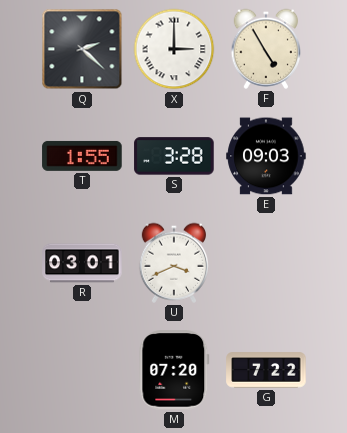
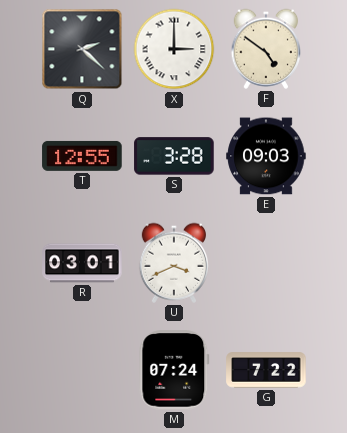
F: 4:55 -> 4:51 (265, 49)
T: 1:55 -> 12:55 (82, 156)
M: 07:20 -> 07:24 (174, 370)
